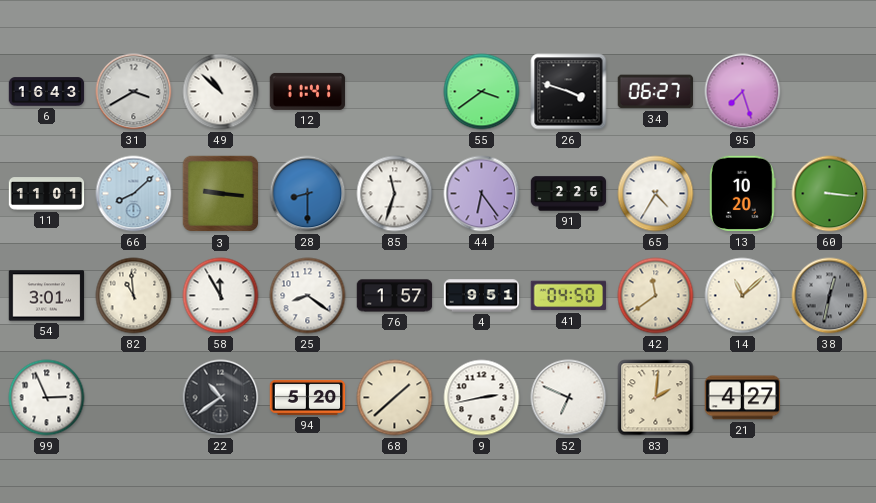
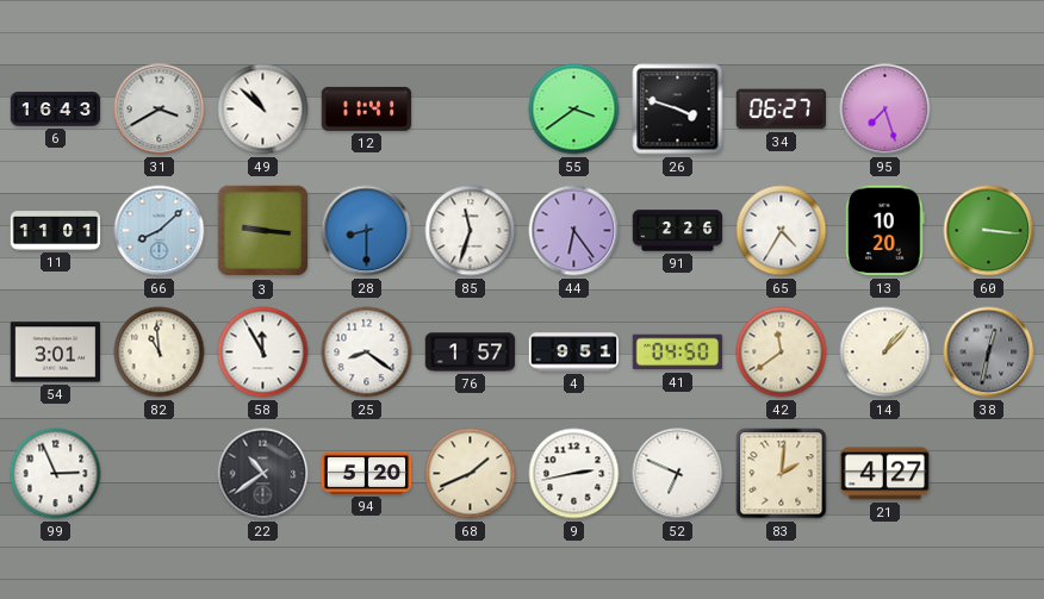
14: 11:08 -> 1:07 (885, 352)
68: 1:38 -> 1:41 (471, 474)
